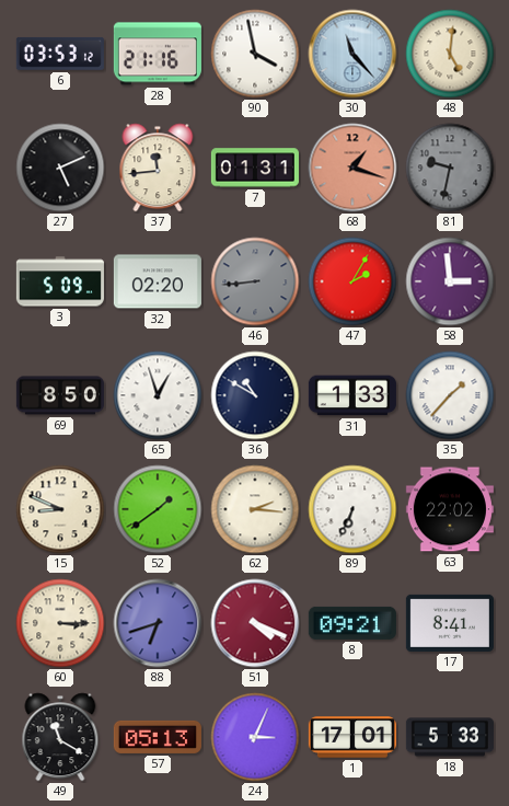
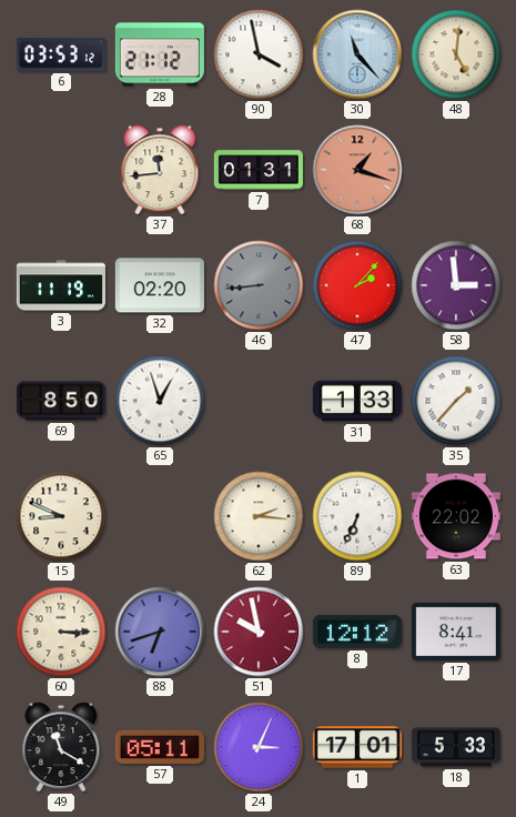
28: 21:16 -> 21:12 (160, 54)
27: 5:11 -> none (60, 168)
81: 9:32 -> none (450, 168)
3: 5:09 -> 11:19 (61, 285)
47: 2:05 -> 2:07 (357, 285)
36: 10:50 -> none (255, 395)
52: 1:39 -> none (158, 509)
51: 4:19 -> 9:58 (259, 632)
8: 09:21 -> 12:12 (357, 632)
57: 05:13 -> 05:11 (160, 747)
